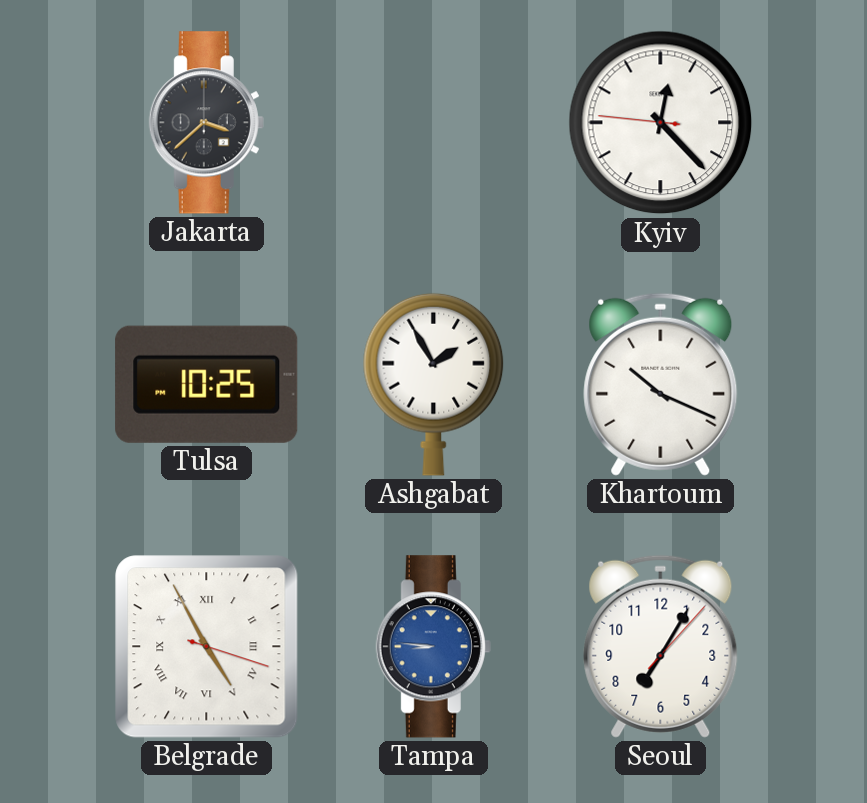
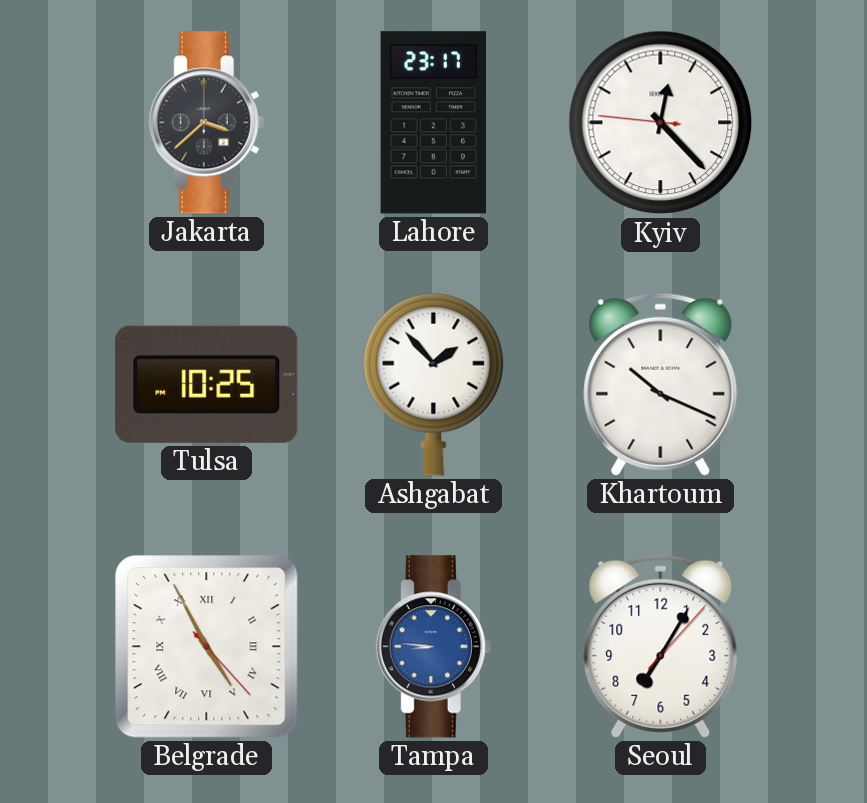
Lahore: none -> 23:17 (434, 123)
Ashgabat: 1:55 -> 1:53 (434, 384)
Belgrade: 4:55:18 -> 4:55:23 (207, 647)
